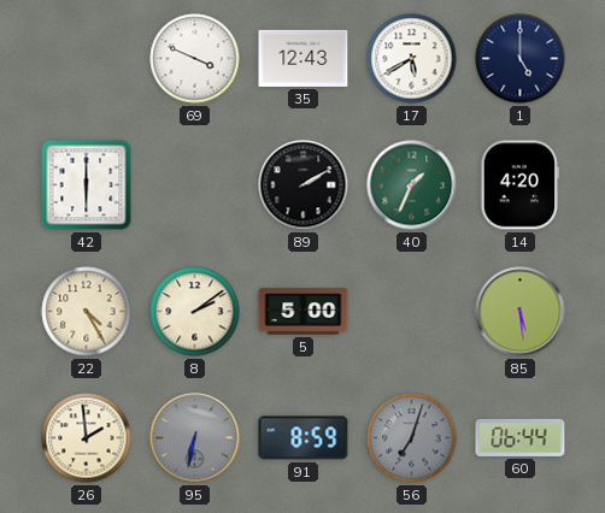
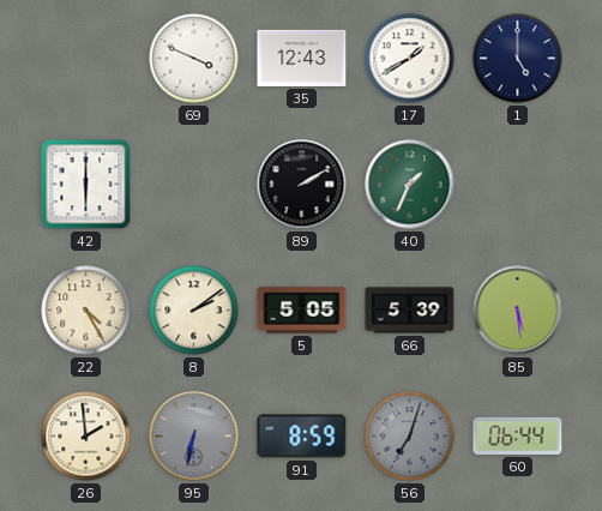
17: 5:40 -> 1:40 (410, 59)
14: 4:20 -> none (519, 185)
5: 5:00 -> 5:05 (302, 311)
66: none -> 5:39 (410, 311)
